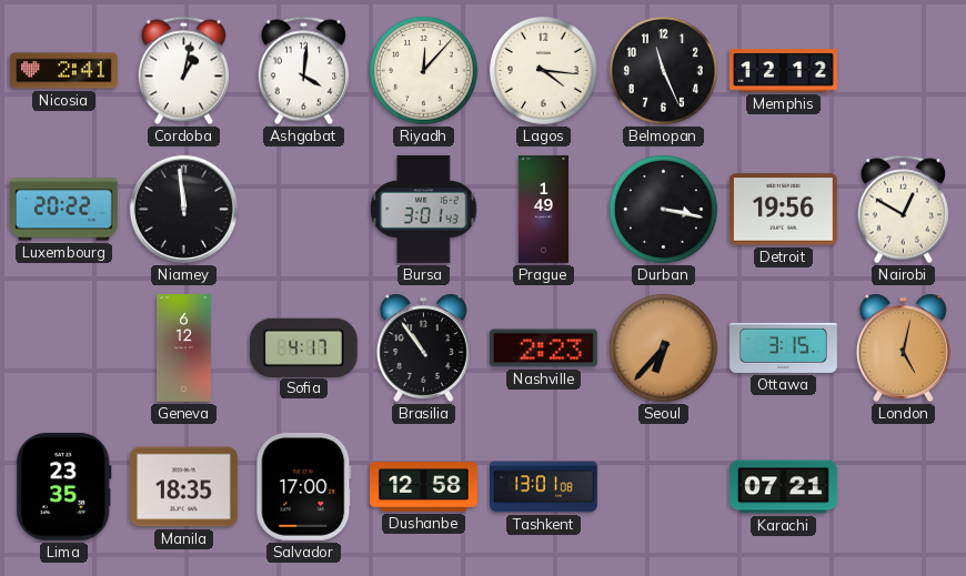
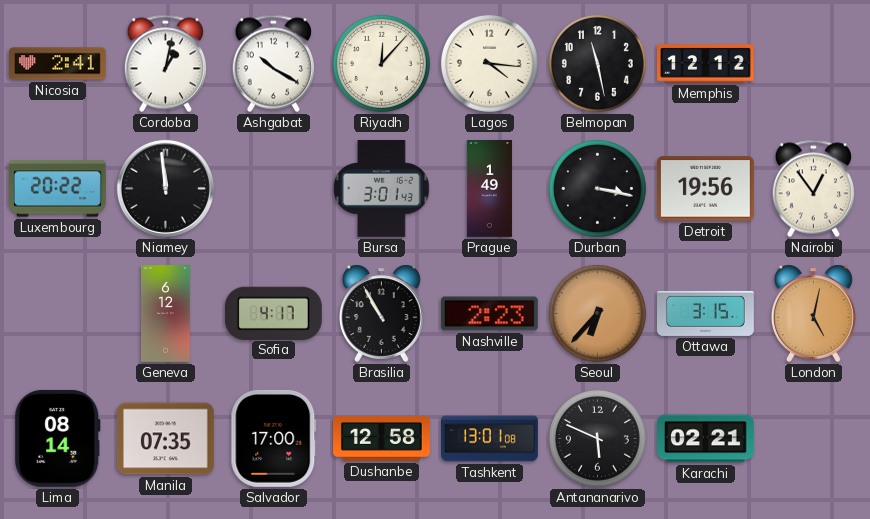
Ashgabat: 4:01 -> 10:20 (273, 64)
Belmopan: 11:26 -> 11:28 (597, 63)
Nairobi: 12:50 -> 12:54 (813, 189)
Brasilia: 10:54 -> 10:55 (381, 313)
Lima: 23:35 -> 08:14 (58, 438)
Manila: 18:35 -> 07:35 (165, 439)
Antananarivo: none -> 5:49 (597, 438)
Karachi: 07:21 -> 02:21 (706, 439)
